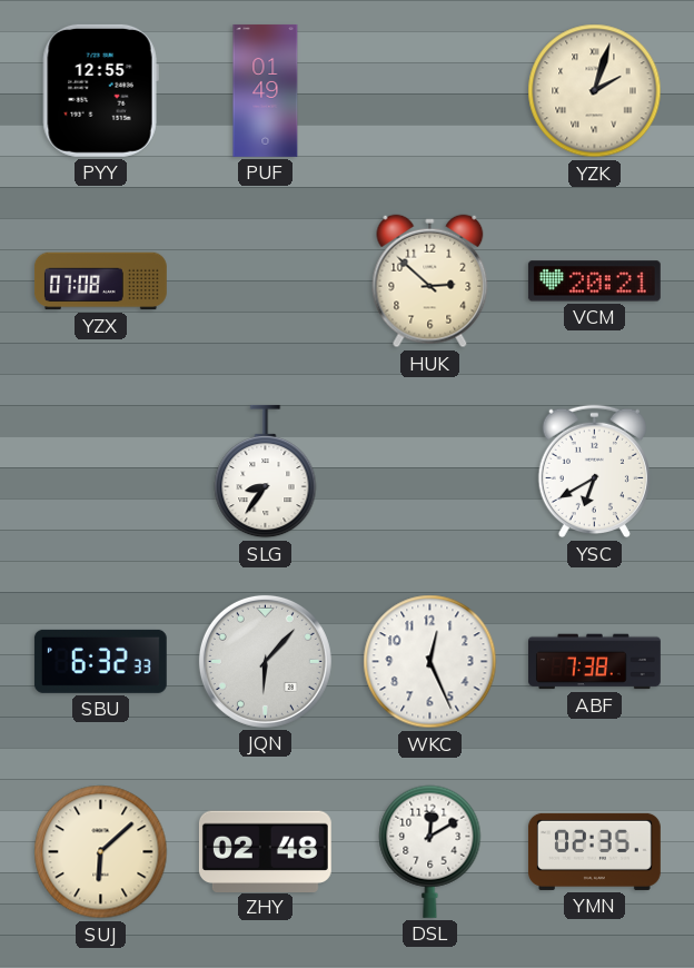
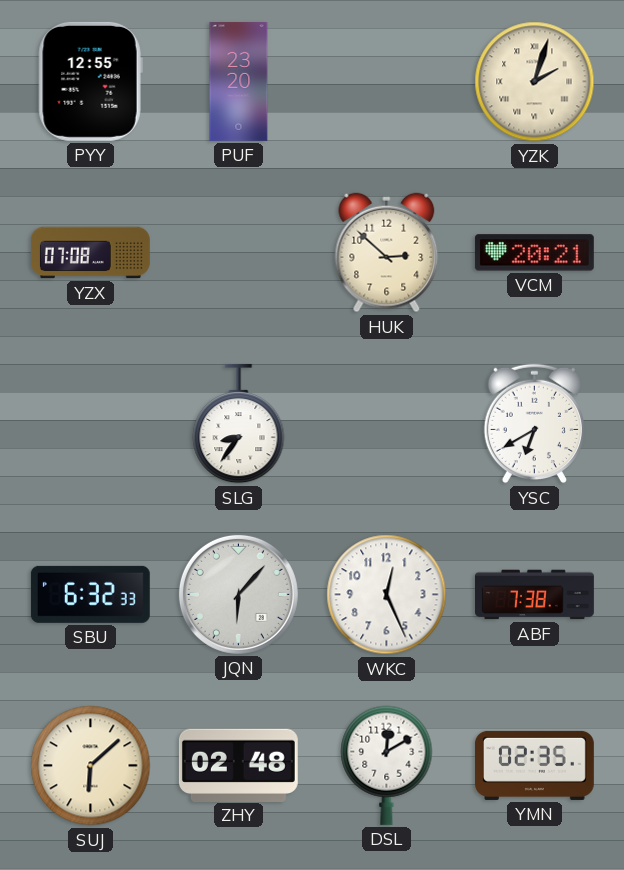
PUF: 01:49 -> 23:20 (239, 81)
